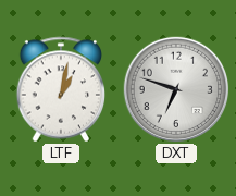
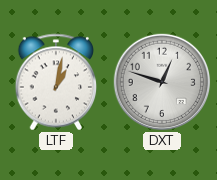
DXT: 6:48 -> 12:48 (162, 82)
